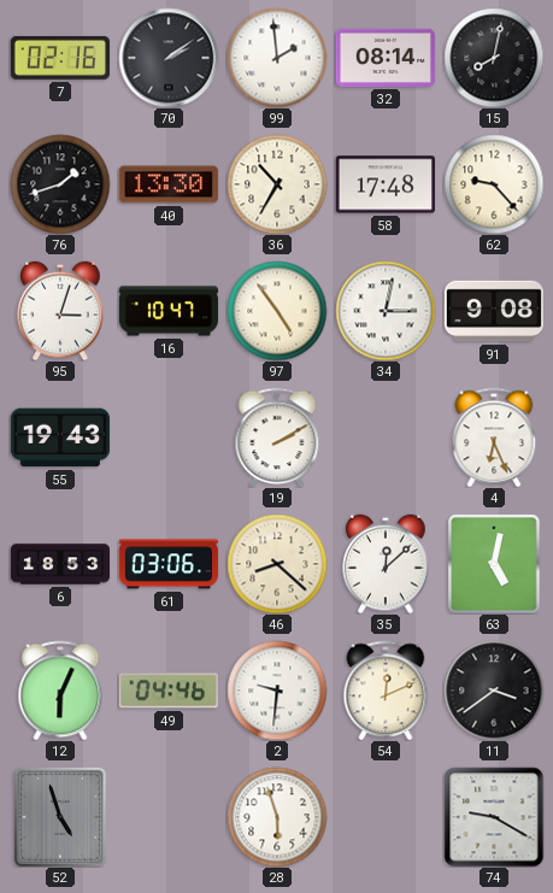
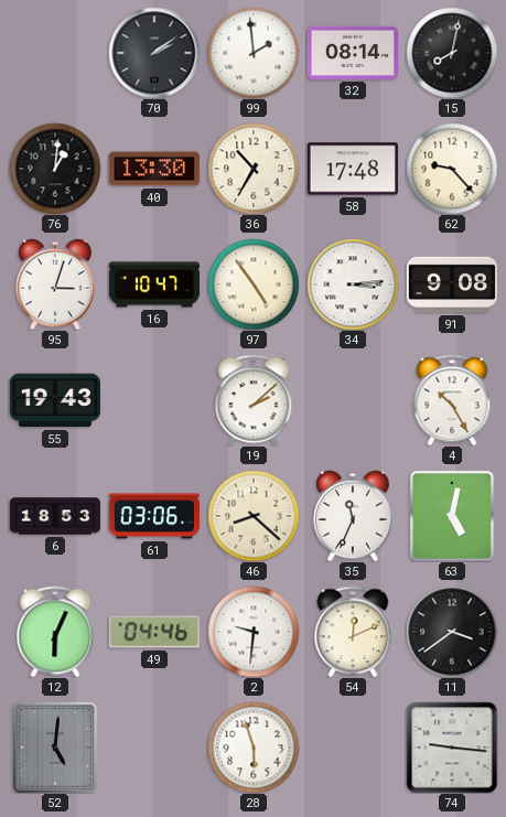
7: 02:16 -> none (60, 58)
76: 1:42 -> 1:01 (55, 169)
34: 3:02 -> 3:14 (353, 284)
19: 2:10 -> 2:08 (254, 400)
4: 6:26 -> 10:25 (452, 400)
35: 12:08 -> 11:34 (353, 516)
52: 4:57 -> 5:01 (55, 748)
74: 9:20 -> 9:16 (452, 748)
